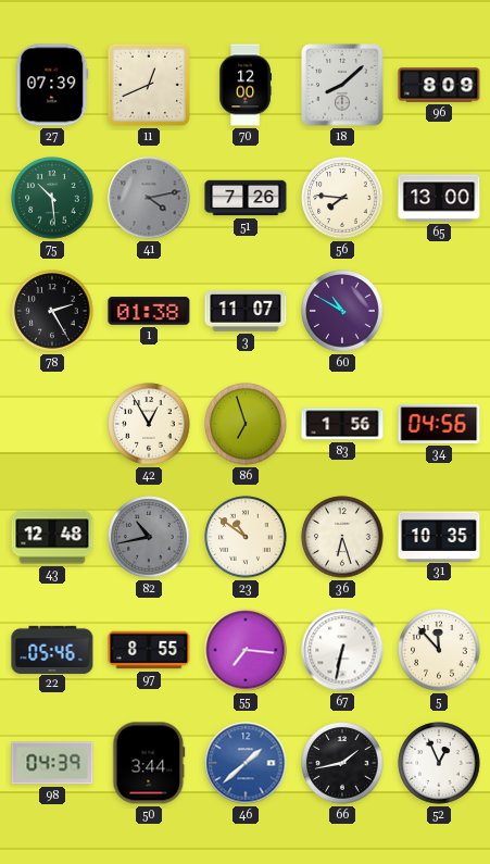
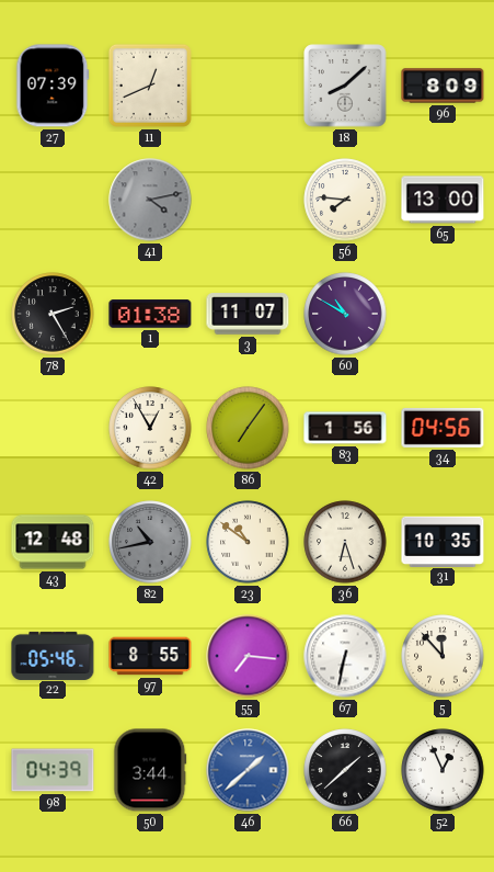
70: 12:00 -> none (244, 85)
75: 10:29 -> none (52, 198)
51: 7:26 -> none (246, 198)
86: 6:57 -> 7:06 (248, 428)
66: 1:43 -> 1:38 (345, 770)
